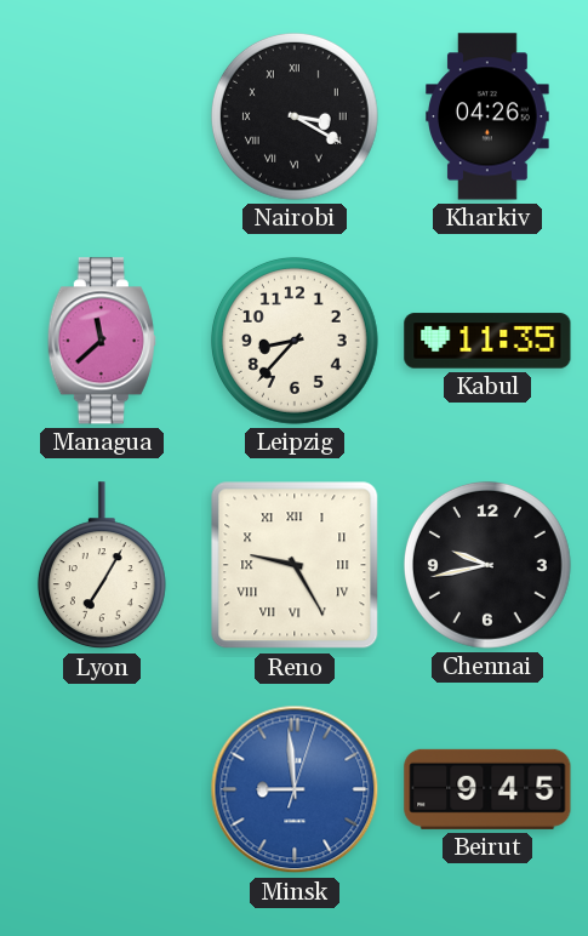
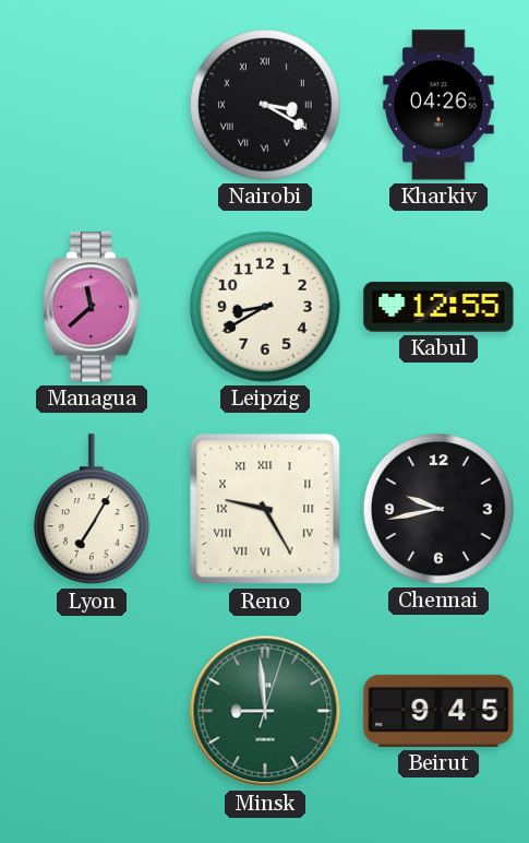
Leipzig: 8:37 -> 8:40 (265, 307)
Kabul: 11:35 -> 12:55 (438, 307)
Minsk dial: blue -> green (265, 711)
